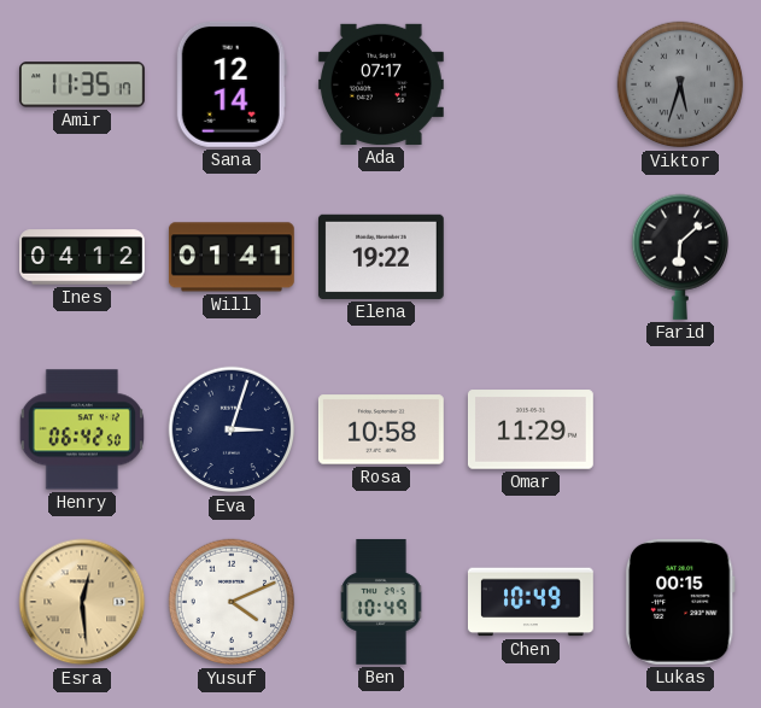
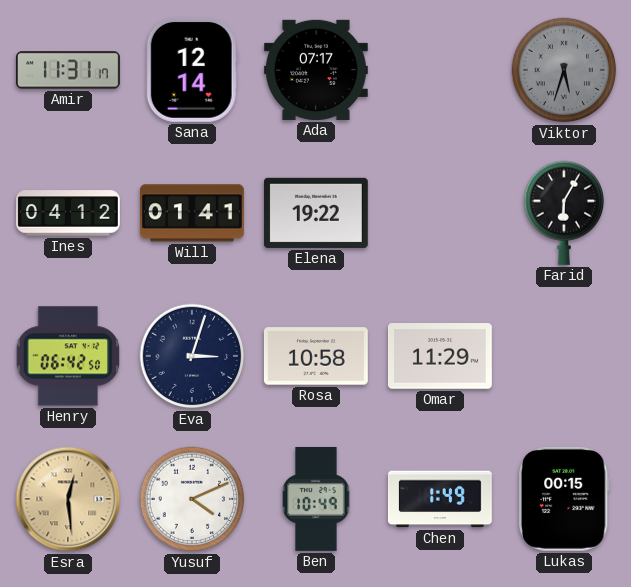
Amir: 11:35 -> 11:31 (68, 70)
Farid: 6:08 -> 6:05 (563, 213)
Chen: 10:49 -> 1:49 (440, 499)
